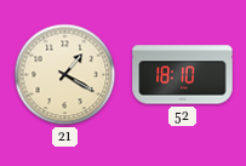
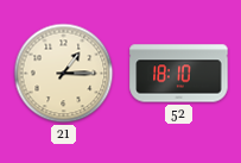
21: 1:20 -> 1:15 (64, 74)
